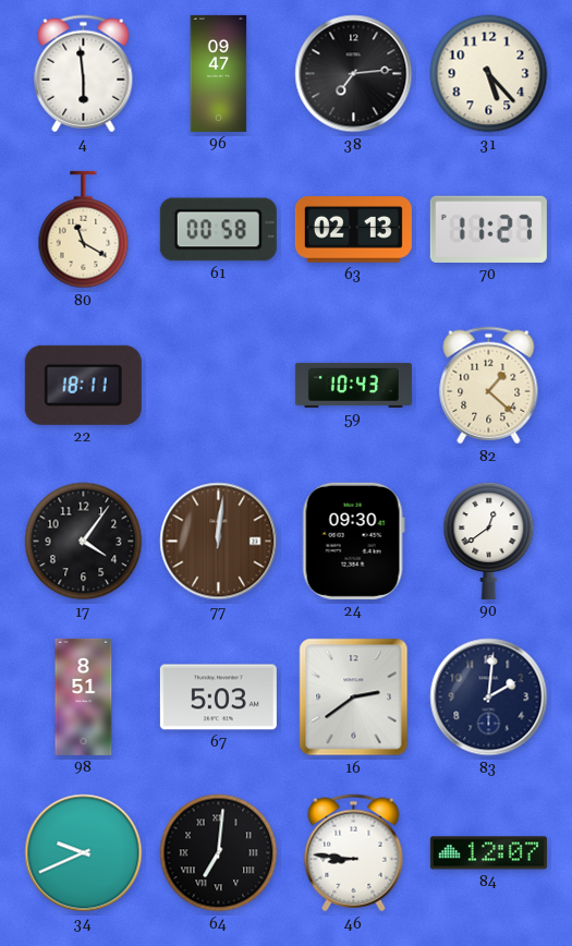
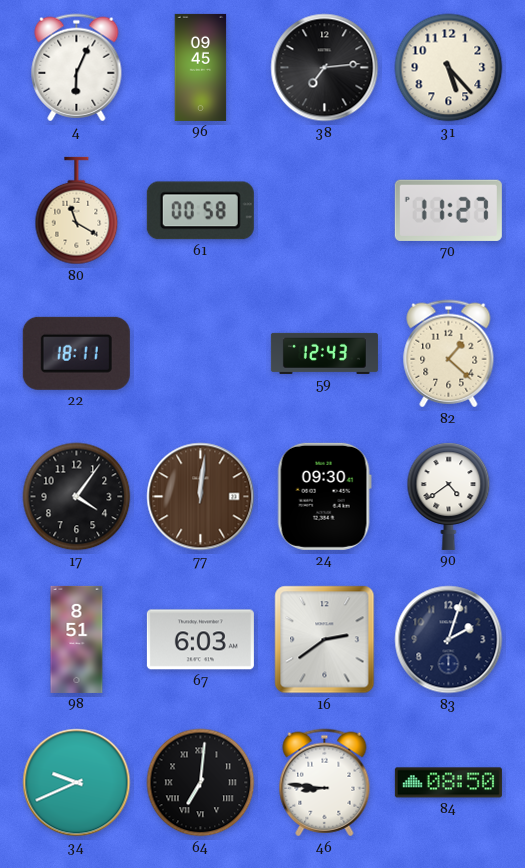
4: 5:59 -> 6:04 (77, 68)
96: 09:47 -> 09:45 (201, 67)
63: 02:13 -> none (353, 230)
59: 10:43 -> 12:43 (324, 353)
90: 12:39 -> 4:39 (449, 496)
67: 5:03 -> 6:03 (200, 640)
83: 2:01 -> 2:03 (449, 640)
84: 12:07 -> 08:50 (448, 783)
